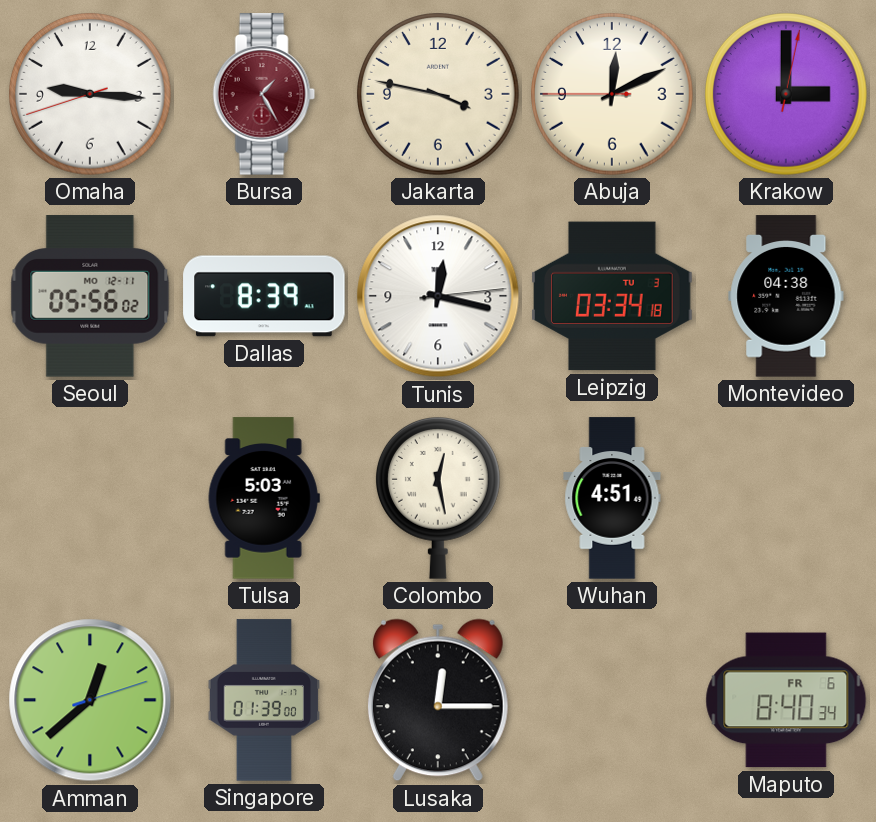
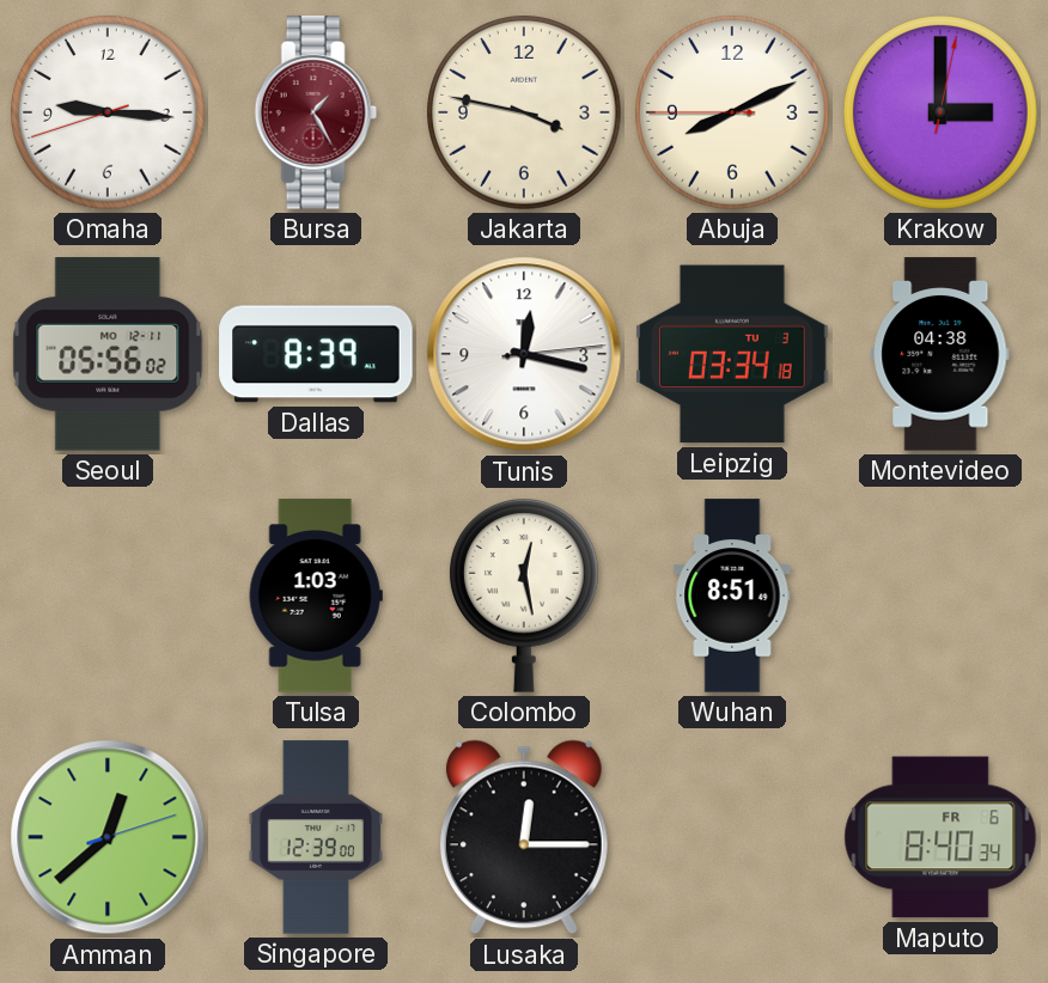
Abuja: 12:10 -> 8:10 (733, 114)
Tulsa: 5:03 -> 1:03 (316, 596)
Wuhan: 4:51 -> 8:51 (732, 596)
Singapore: 01:39 -> 12:39 (315, 837)
